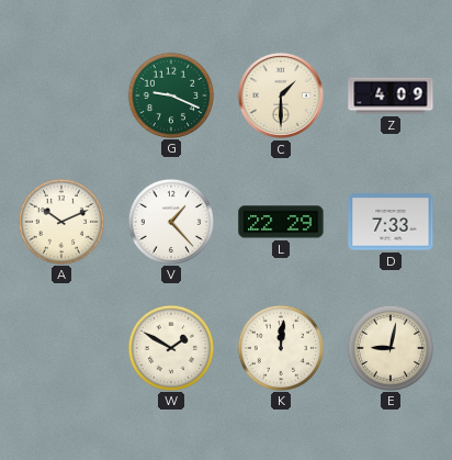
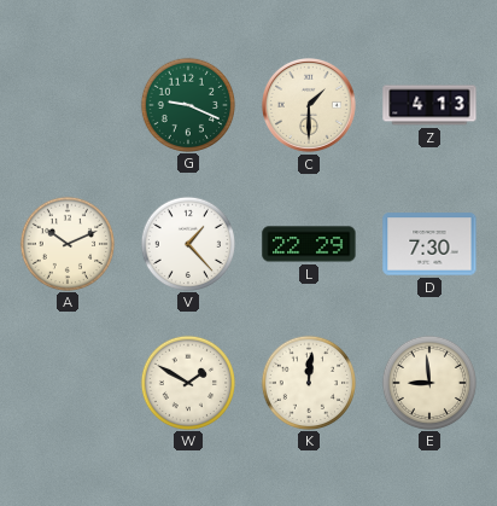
Z: 4:09 -> 4:13 (429, 105)
D: 7:33 -> 7:30 (429, 244)
E: 9:02 -> 8:59 (428, 382)
